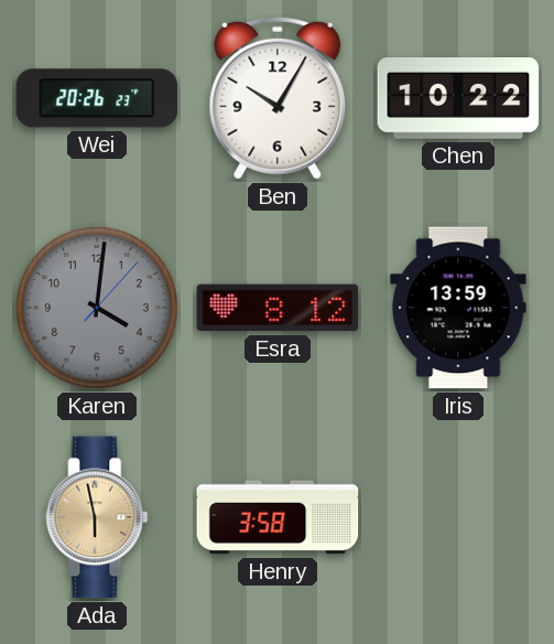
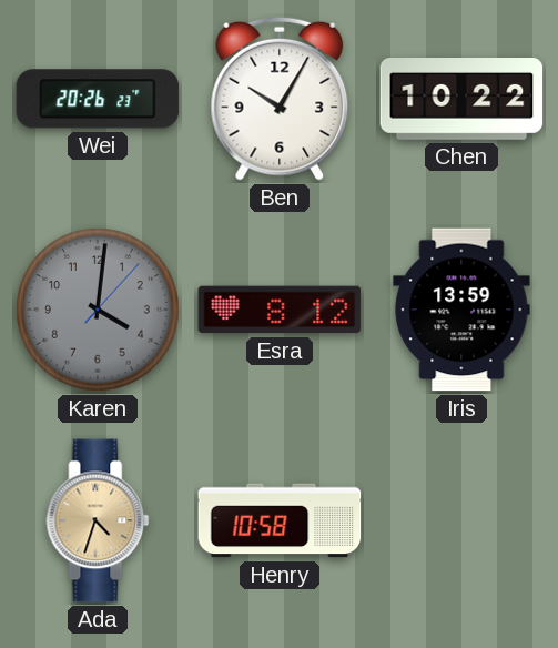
Ada: 5:58 -> 4:33 (98, 520)
Henry: 3:58 -> 10:58 (280, 520)
